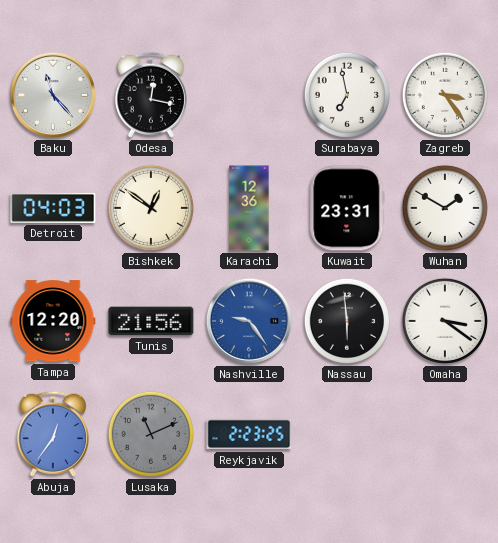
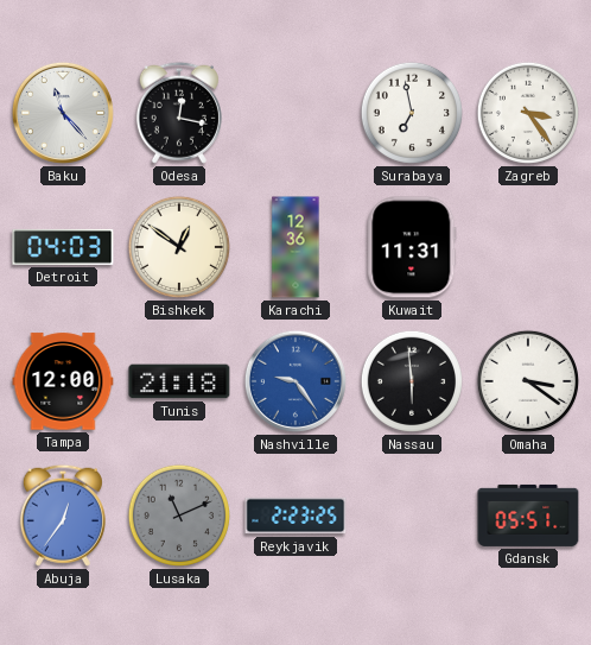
Kuwait: 23:31 -> 11:31 (412, 247)
Wuhan: 1:50 -> none (445, 208)
Tampa: 12:20 -> 12:00 (63, 381)
Tunis: 21:56 -> 21:18 (179, 381)
Gdansk: none -> 05:51 (528, 516)
